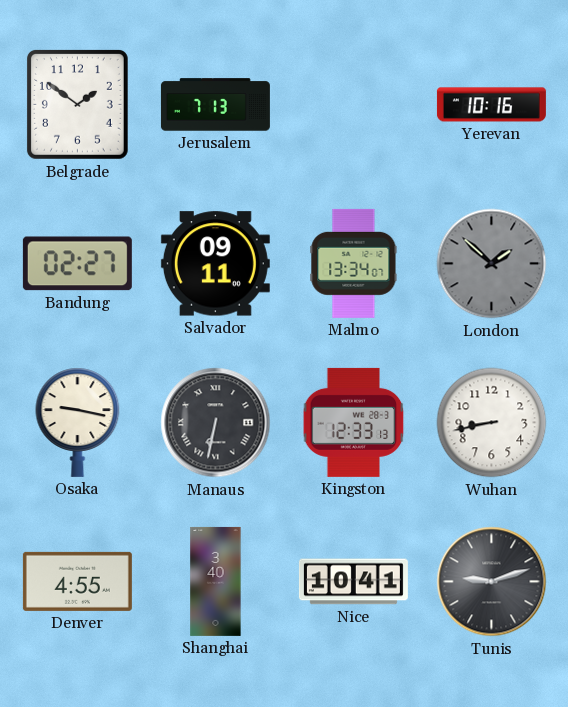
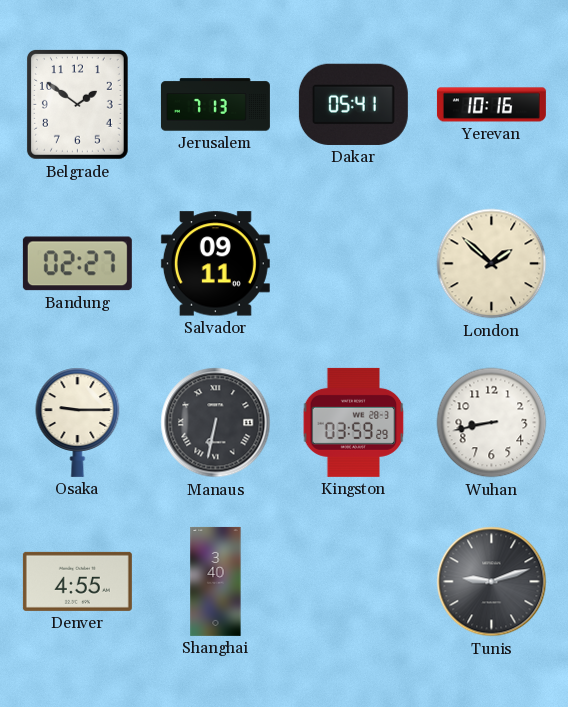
Dakar: none -> 05:41 (353, 104)
Malmo: 13:34 -> none (354, 263)
London dial: grey -> cream (492, 264)
Osaka: 9:17 -> 9:15 (78, 422)
Kingston: 12:33 -> 03:59 (354, 422)
Nice: 10:41 -> none (353, 582)
